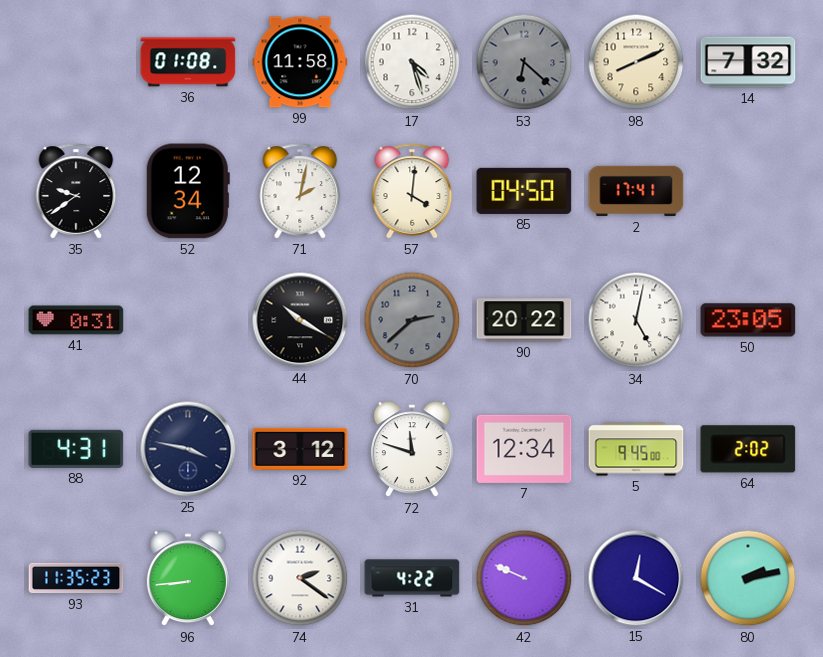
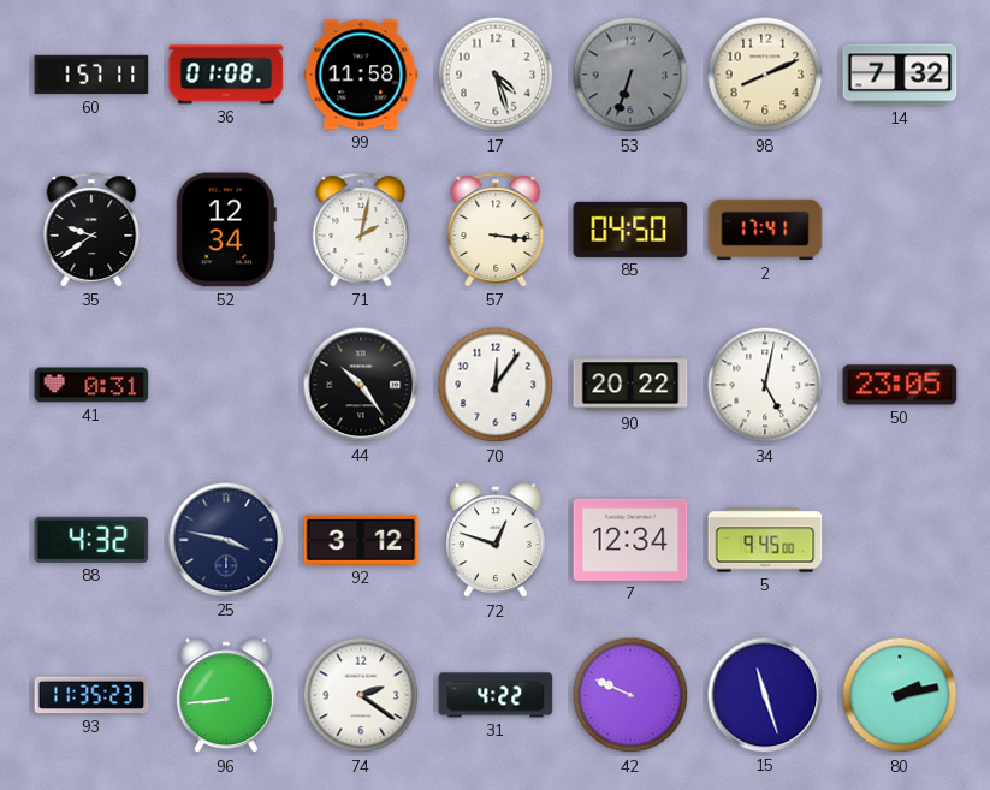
60: none -> 1:57 (91, 75)
53: 6:22 -> 6:33 (630, 75)
57: 4:01 -> 3:16 (496, 230)
44: 10:20 -> 10:24 (361, 385)
70: 2:38 -> 12:06 (496, 385)
70 dial: grey -> white (496, 385)
88: 4:31 -> 4:32 (91, 540)
72: 11:48 -> 12:48 (496, 541)
64: 2:02 -> none (748, 449)
15: 12:20 -> 11:27 (765, 695)
